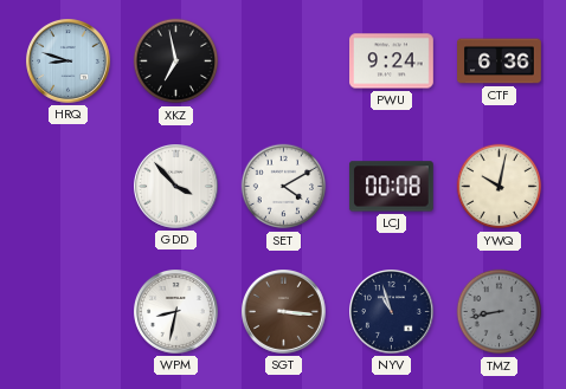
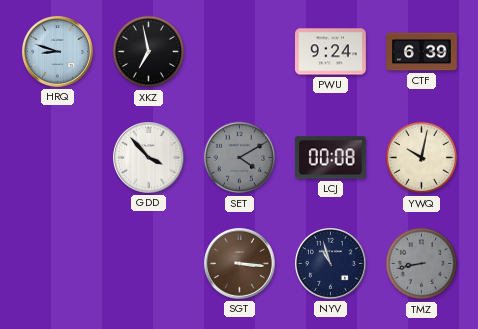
CTF: 6:36 -> 6:39 (422, 52)
SET dial: white -> grey (240, 158)
WPM: 8:32 -> none (176, 312)
